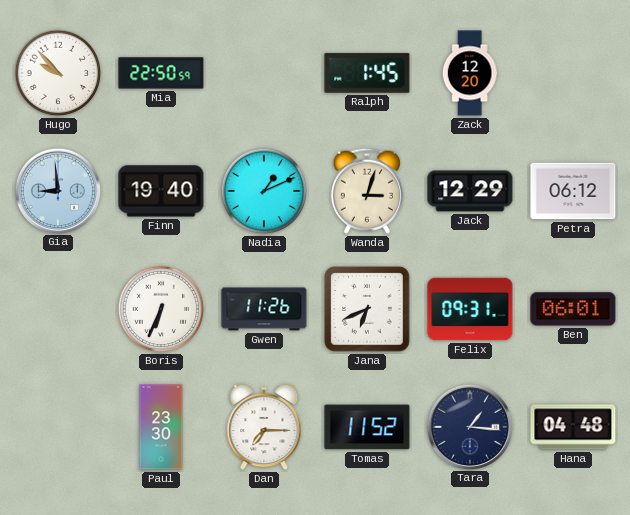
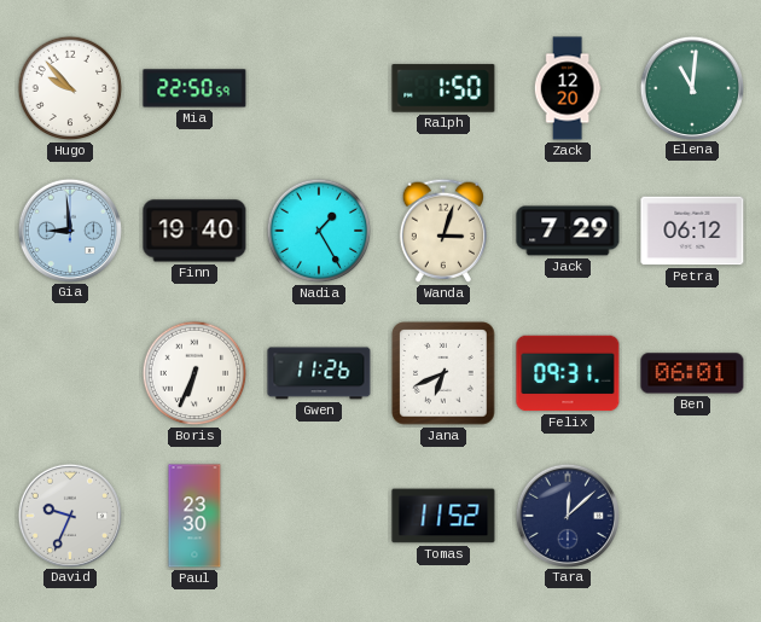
Ralph: 1:45 -> 1:50 (443, 88)
Elena: none -> 11:01 (691, 87)
Nadia: 1:11 -> 1:25 (319, 231)
Jack: 12:29 -> 7:29 (568, 231)
David: none -> 9:34 (69, 515)
Dan: 7:15 -> none (264, 427)
Tara: 1:16 -> 12:08 (567, 515)
Hana: 04:48 -> none (573, 427)
